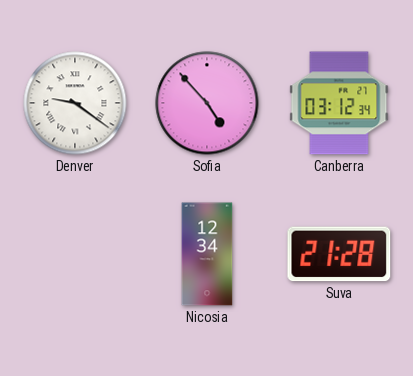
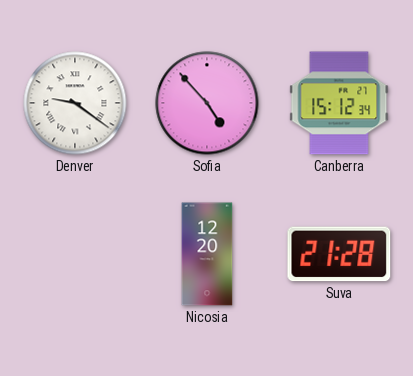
Canberra: 03:12 -> 15:12 (339, 103)
Nicosia: 12:34 -> 12:20 (207, 254)
